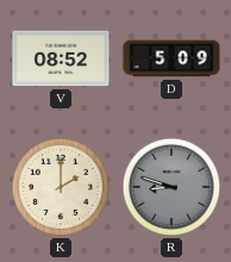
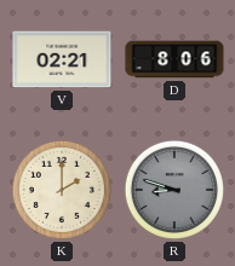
V: 08:52 -> 02:21 (62, 59)
D: 5:09 -> 8:06 (174, 59)
